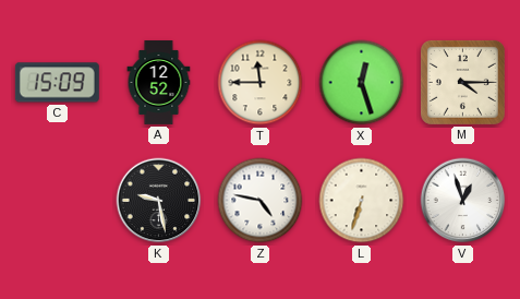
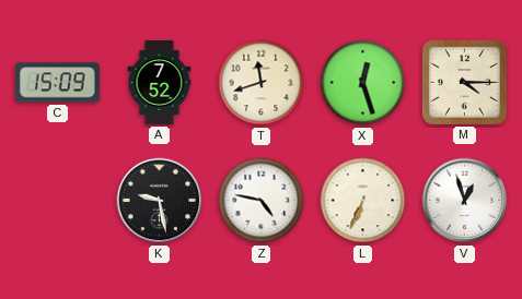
A: 12:52 -> 7:52 (160, 83)
T: 11:45 -> 11:42 (262, 83)
L: 6:33 -> 6:34 (363, 201)
